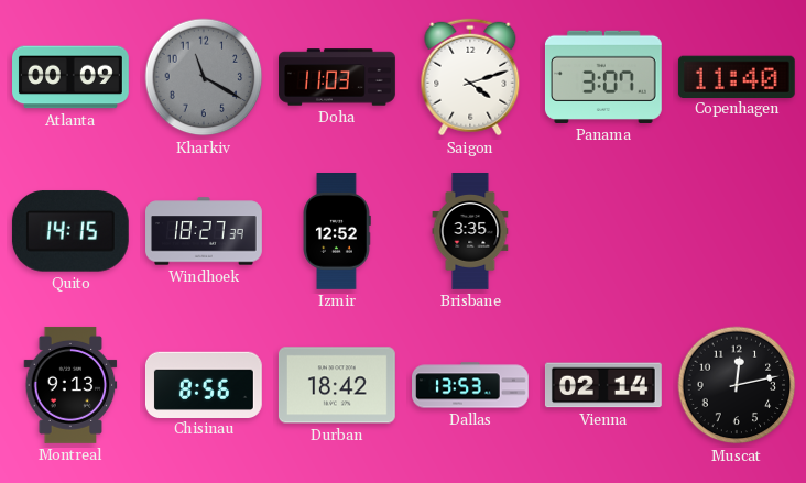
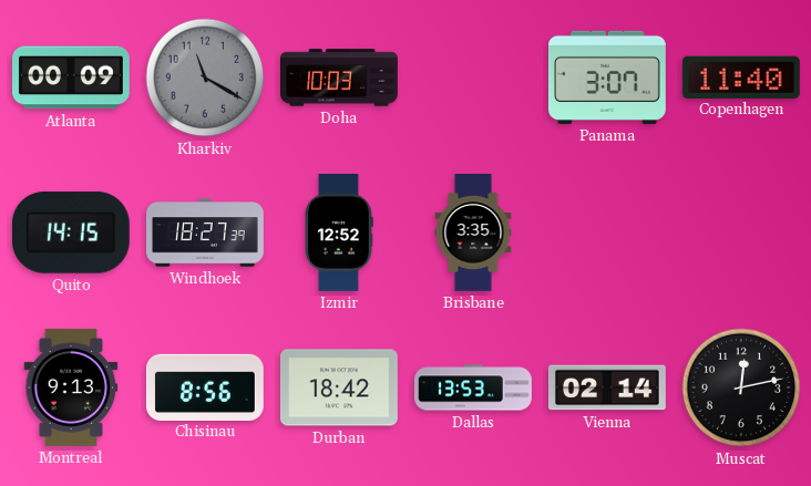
Doha: 11:03 -> 10:03 (340, 77)
Saigon: 4:12 -> none (470, 77)
